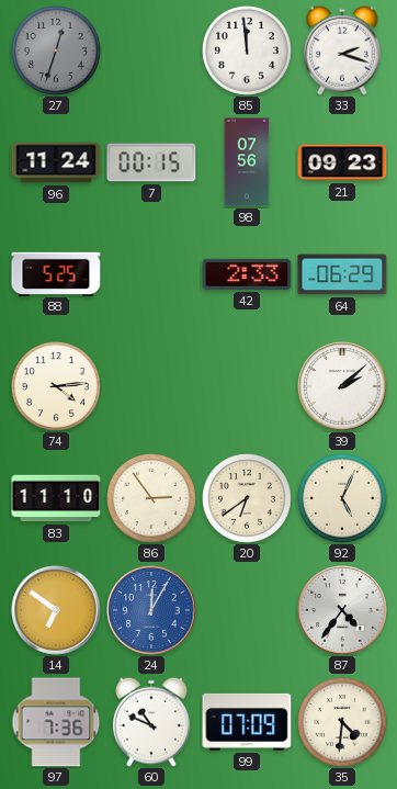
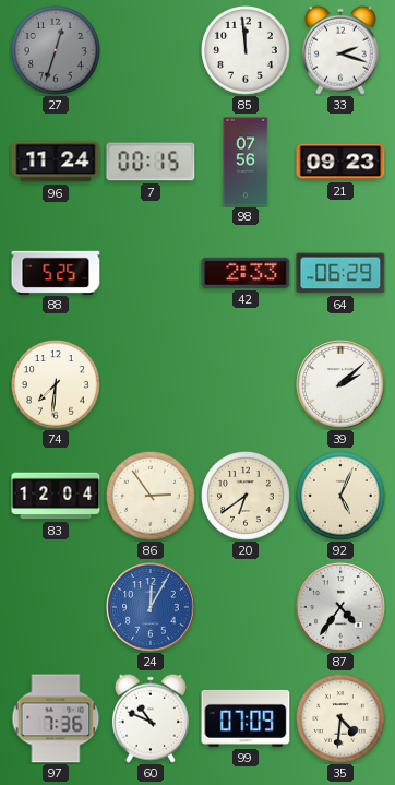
74: 4:14 -> 7:31 (57, 385)
83: 11:10 -> 12:04 (56, 496)
14: 6:51 -> none (56, 610)
